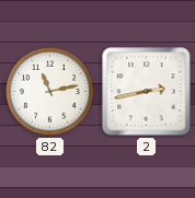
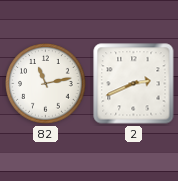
2: 2:43 -> 2:41 (134, 84)
